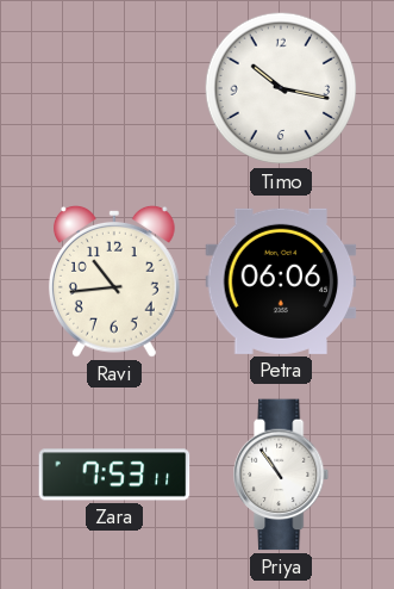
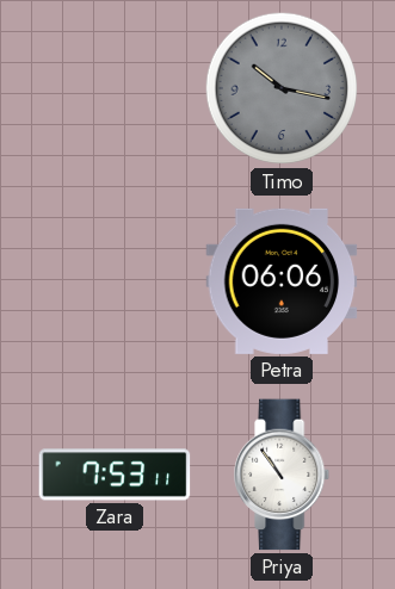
Timo dial: white -> grey (282, 88)
Ravi: 10:44 -> none (114, 281)
